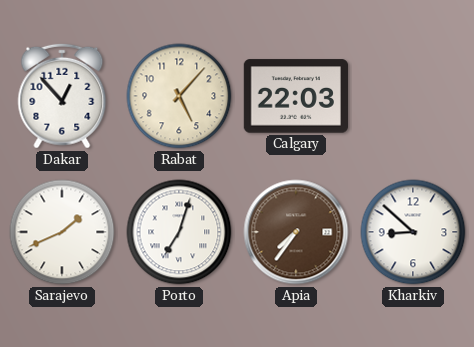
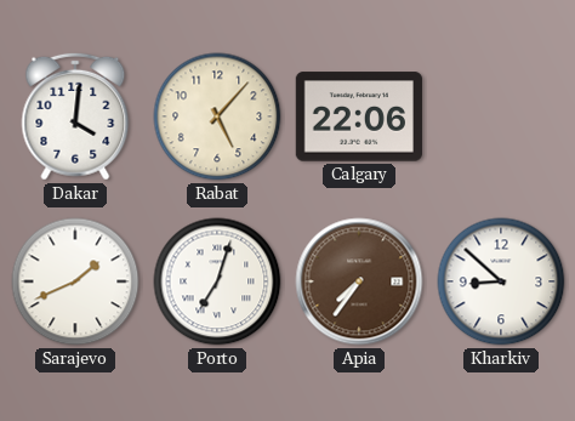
Dakar: 12:53 -> 4:01 (75, 116)
Calgary: 22:03 -> 22:06 (358, 116)
